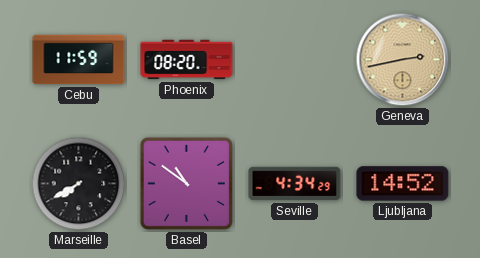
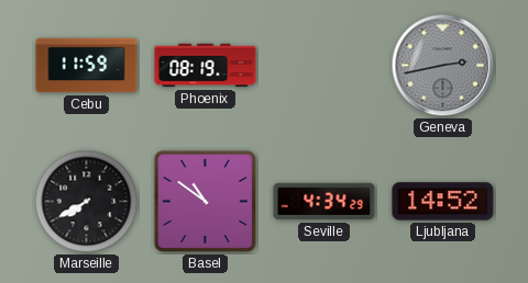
Phoenix: 08:20 -> 08:19 (206, 66)
Geneva dial: champagne -> grey (443, 66)
